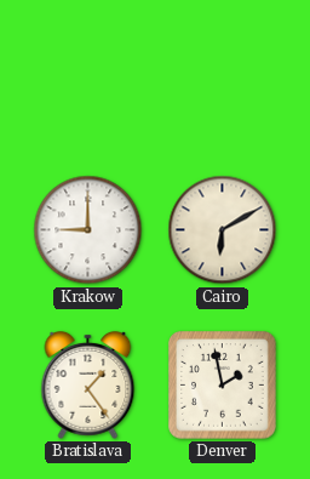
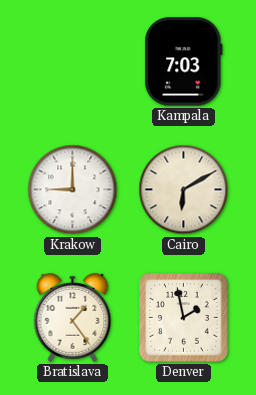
Kampala: none -> 7:03 (184, 62)
